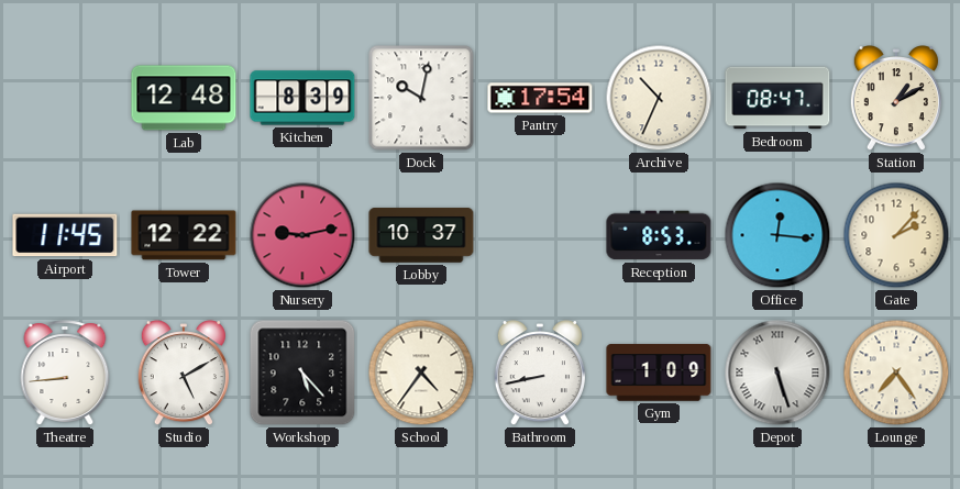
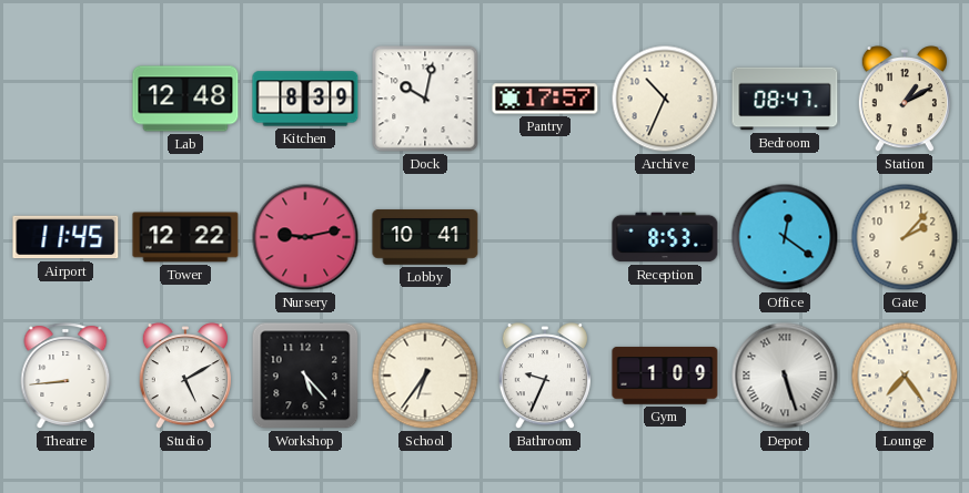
Pantry: 17:54 -> 17:57 (545, 99)
Lobby: 10:37 -> 10:41 (425, 237)
Office: 12:16 -> 12:21 (785, 237)
School: 4:36 -> 6:36 (425, 376)
Bathroom: 8:43 -> 9:34 (545, 377)
